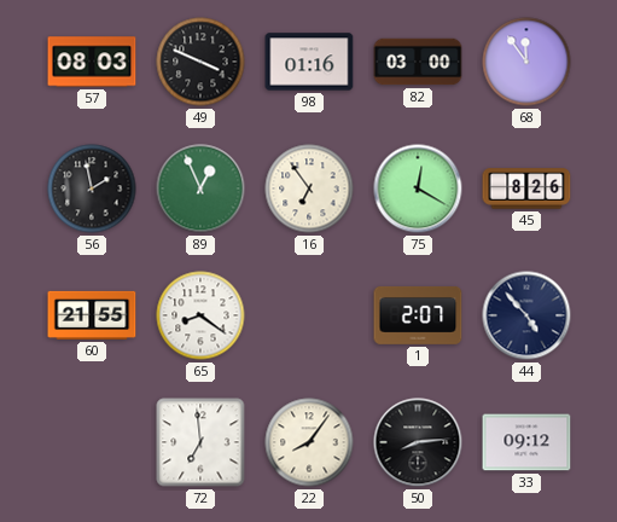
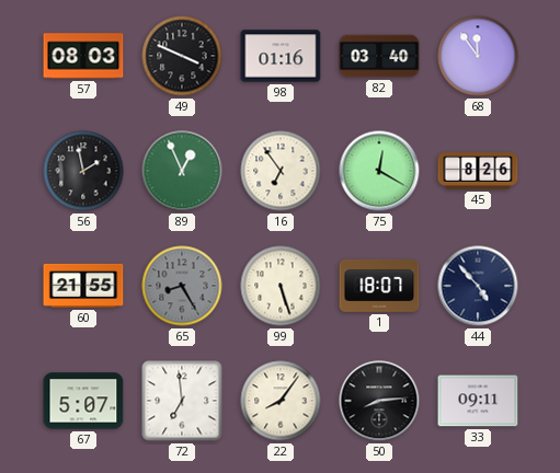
82: 03:00 -> 03:40 (379, 56)
65: 8:21 -> 8:25 (182, 286)
65 dial: white -> grey (182, 286)
99: none -> 5:27 (281, 286)
1: 2:07 -> 18:07 (379, 286)
67: none -> 5:07 (83, 401)
33: 09:12 -> 09:11 (478, 401)
